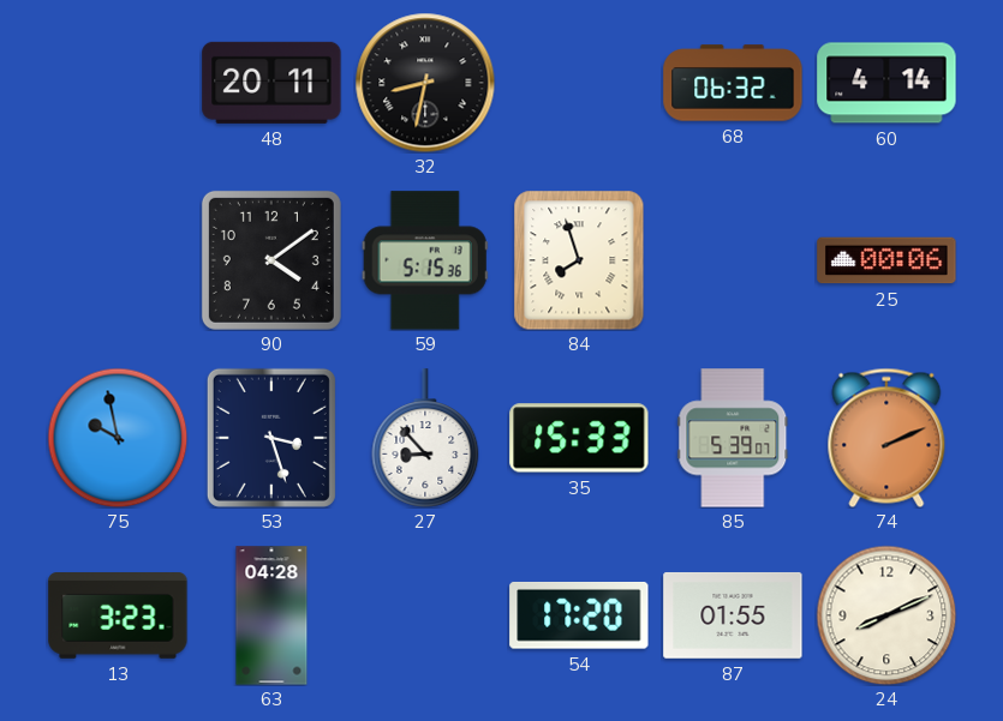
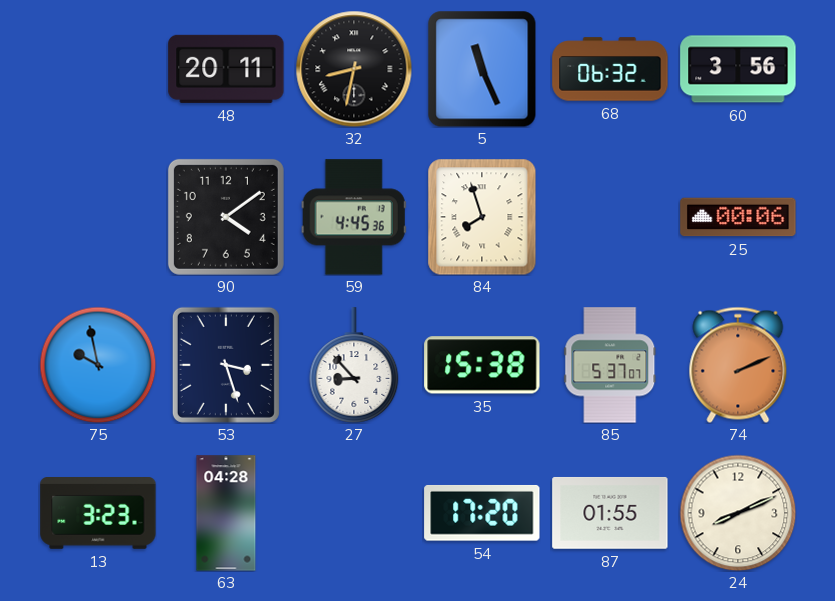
5: none -> 11:26 (482, 69)
60: 4:14 -> 3:56 (738, 69)
59: 5:15 -> 4:45 (354, 217)
35: 15:33 -> 15:38 (482, 365)
85: 5:39 -> 5:37 (610, 365)
